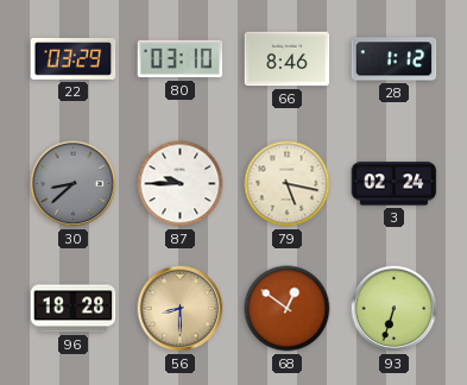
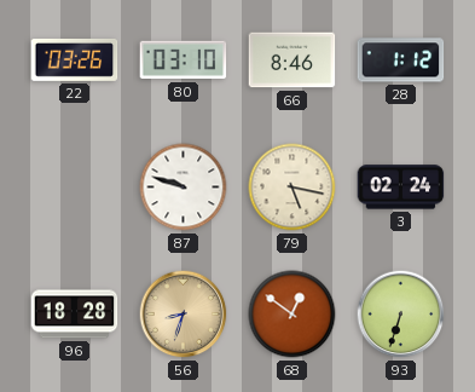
22: 03:29 -> 03:26 (75, 59)
30: 8:38 -> none (74, 184)
87: 9:45 -> 9:48 (184, 188)
56: 8:30 -> 8:33 (184, 315)
